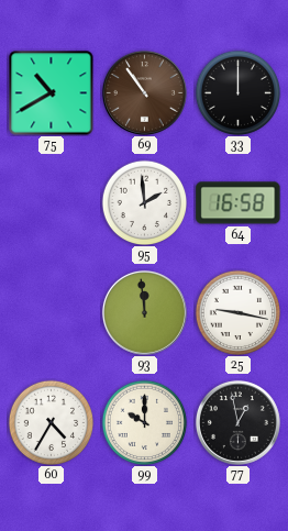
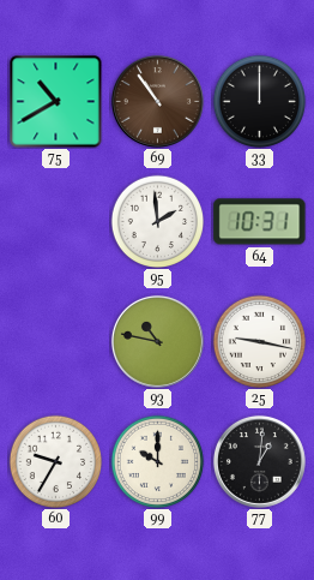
64: 16:58 -> 10:31 (260, 222)
93: 11:59 -> 10:47 (157, 341)
60: 4:35 -> 9:35 (55, 461)
77: 12:58 -> 1:01 (259, 461)
